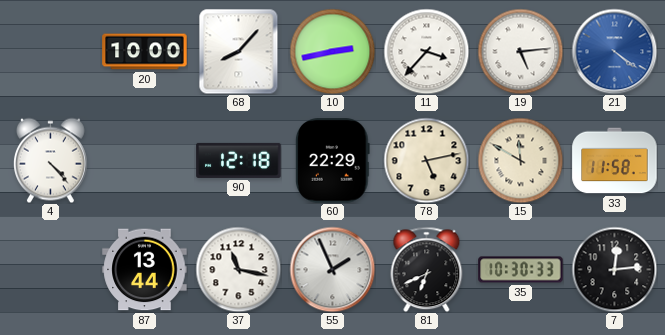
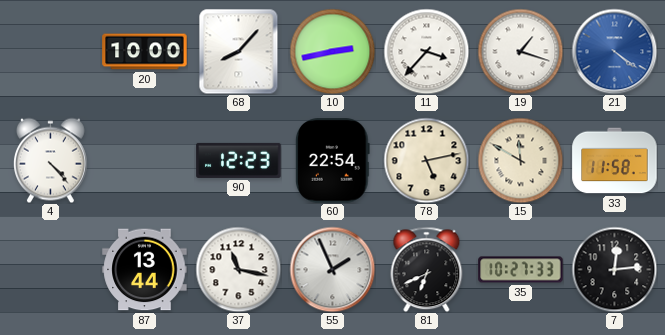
19: 5:14 -> 1:18 (520, 51)
90: 12:18 -> 12:23 (239, 160)
60: 22:29 -> 22:54 (333, 161)
35: 10:30 -> 10:27 (521, 270)
